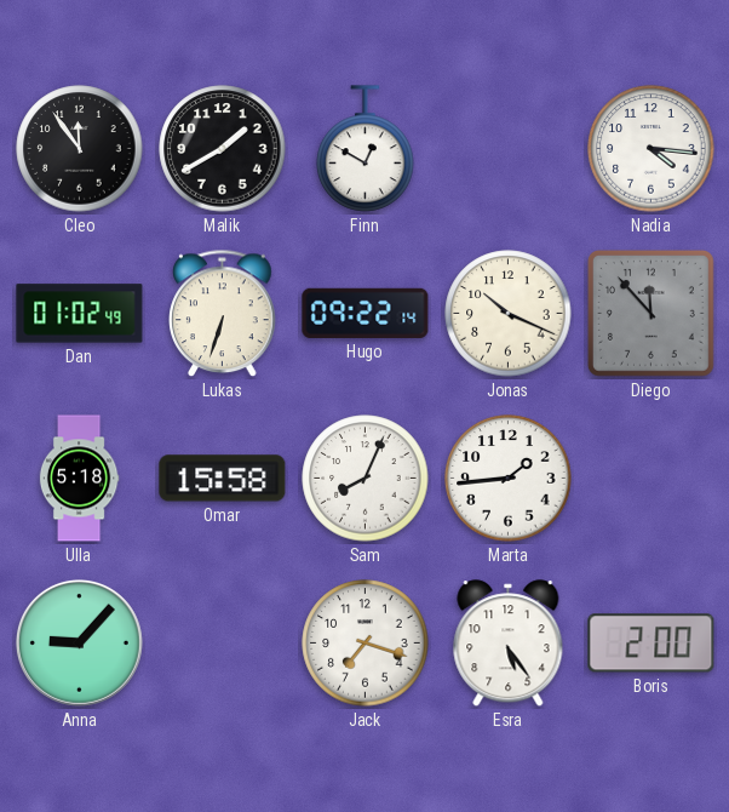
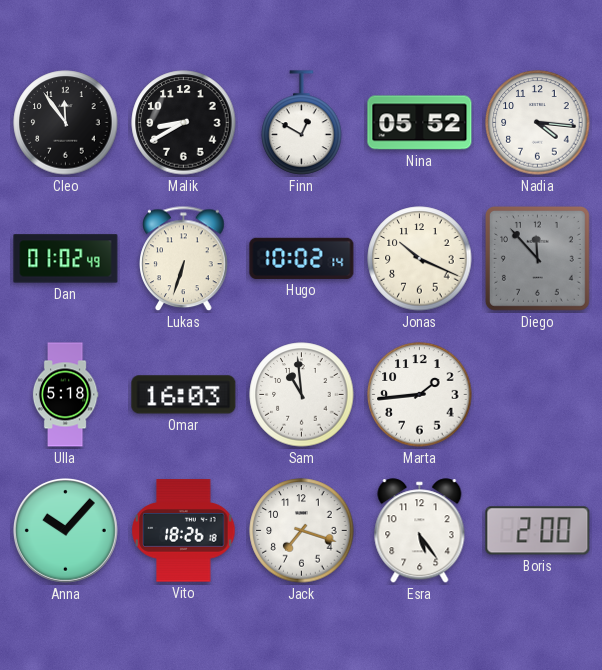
Malik: 1:40 -> 8:40 (184, 123)
Nina: none -> 05:52 (420, 123)
Hugo: 09:22 -> 10:02 (302, 258)
Omar: 15:58 -> 16:03 (184, 395)
Sam: 8:04 -> 10:59 (302, 395)
Anna: 9:07 -> 10:07 (65, 530)
Vito: none -> 18:26 (184, 531)
